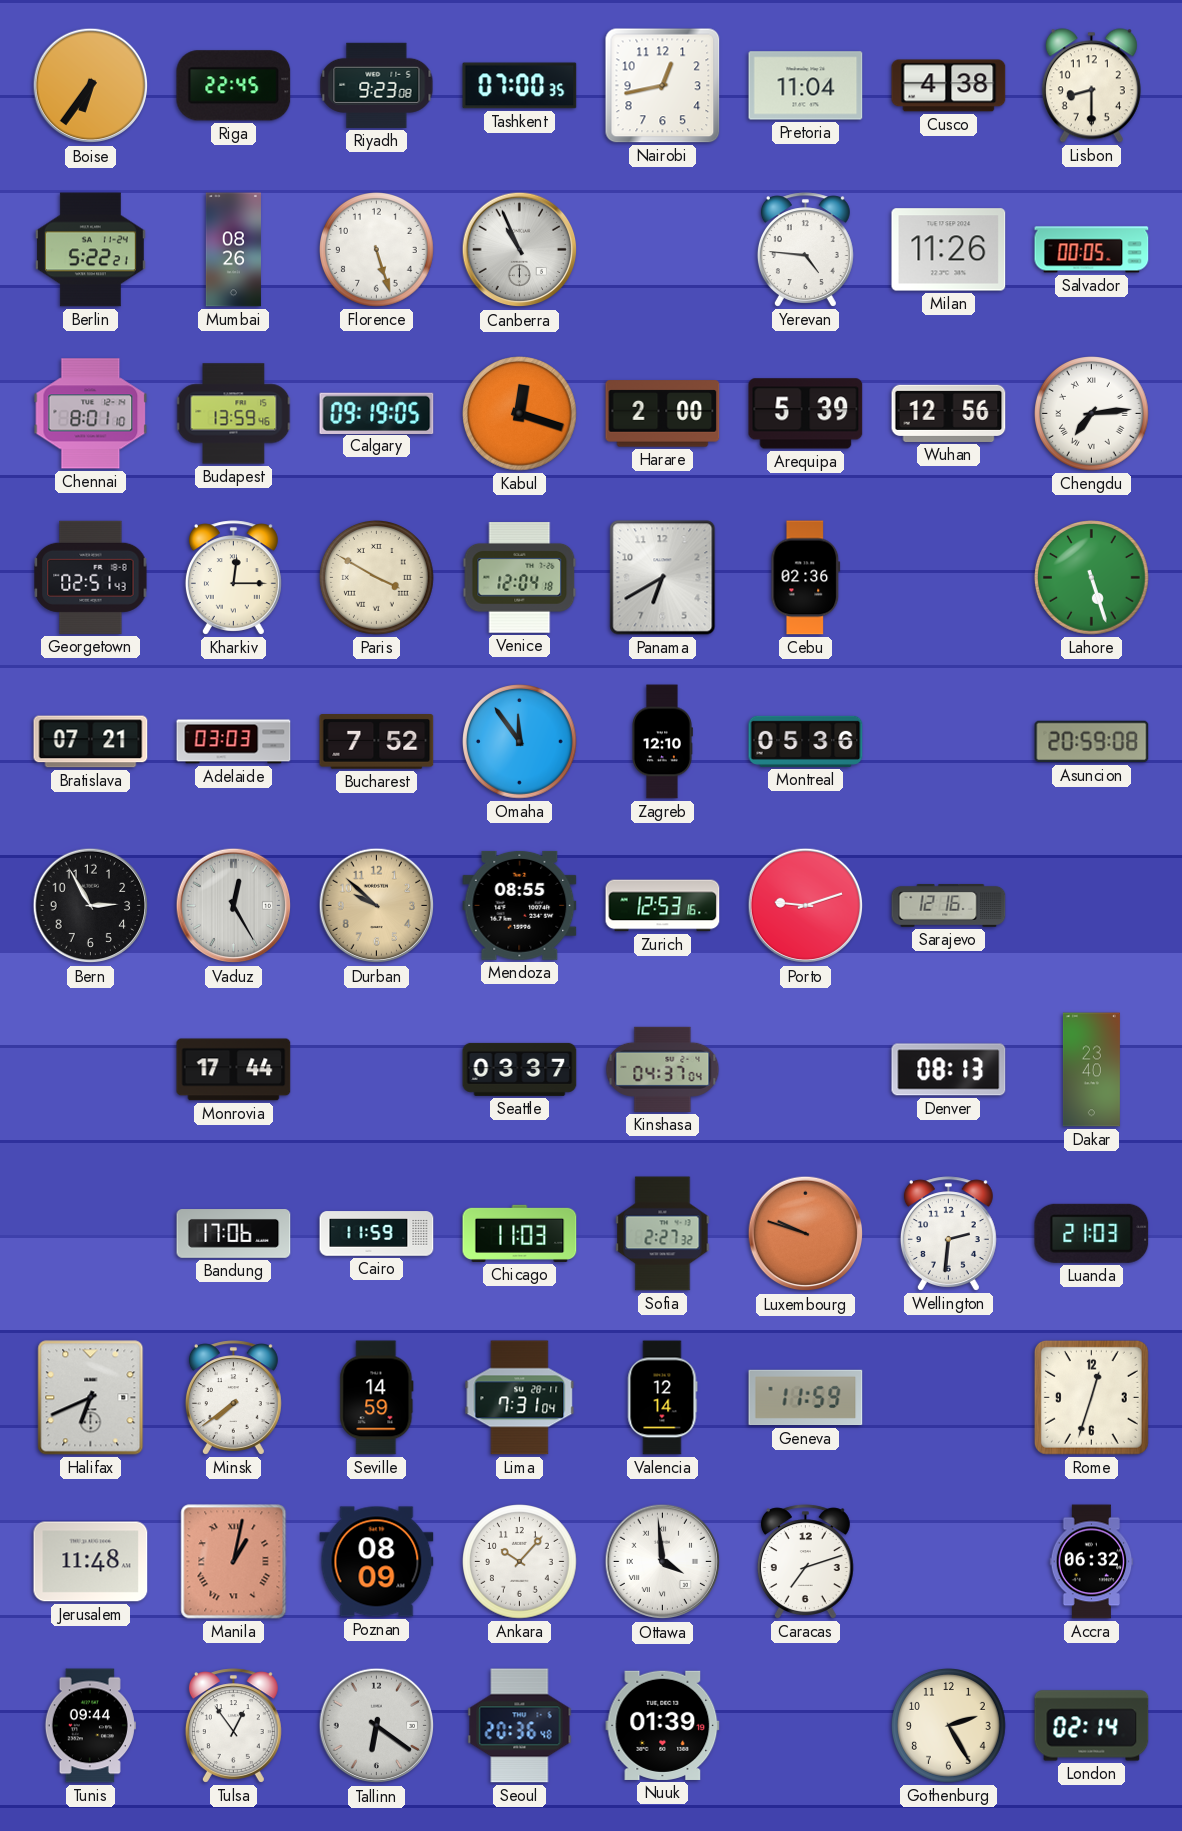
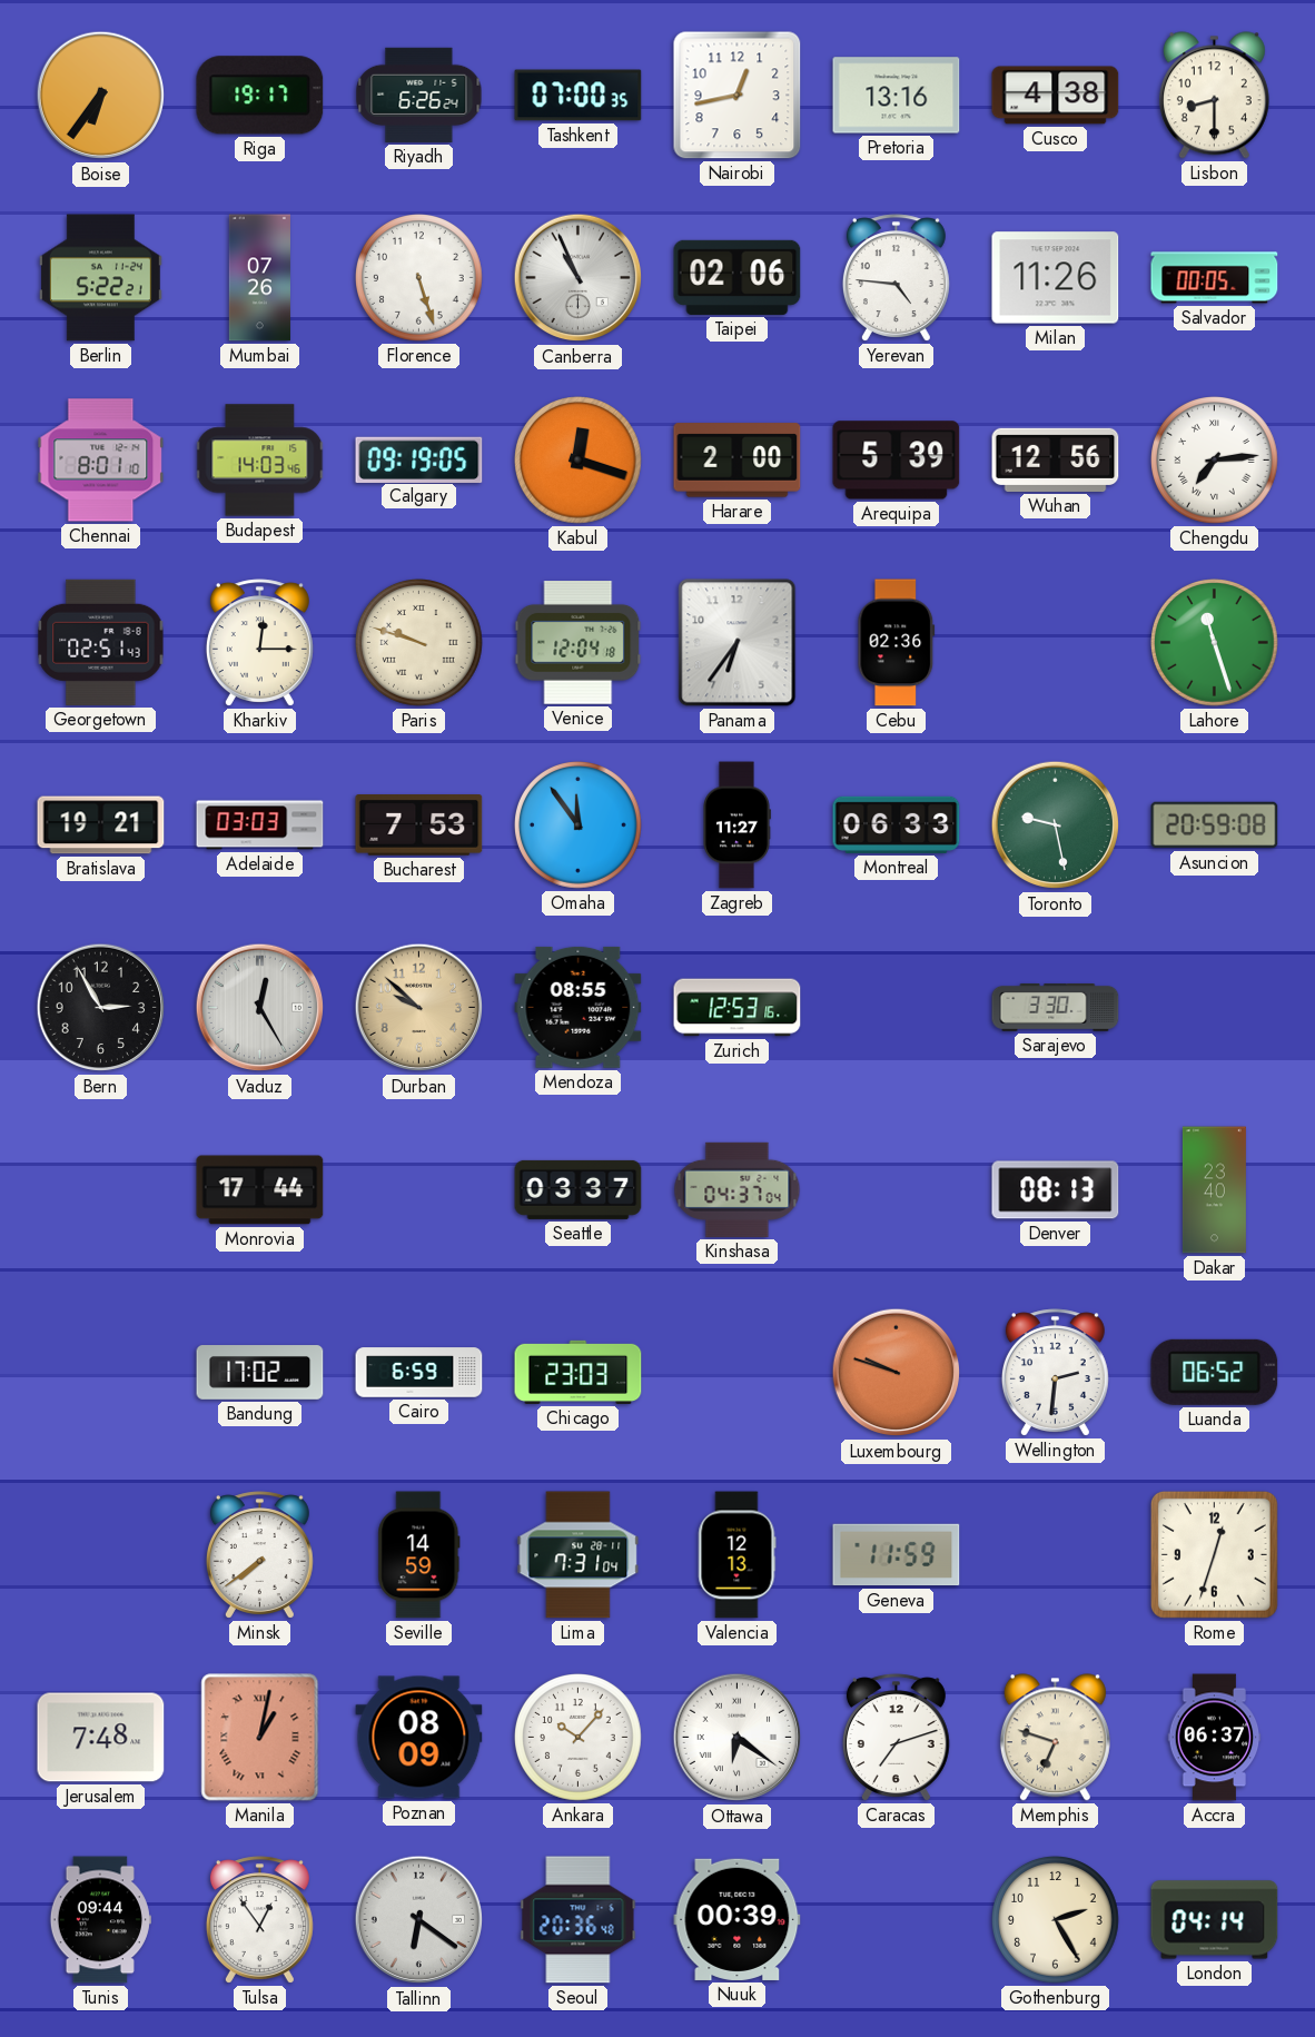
Riga: 22:45 -> 19:17 (260, 96)
Riyadh: 9:23 -> 6:26 (419, 95)
Pretoria: 11:04 -> 13:16 (897, 96)
Mumbai: 08:26 -> 07:26 (259, 278)
Taipei: none -> 02:06 (738, 277)
Budapest: 13:59 -> 14:03 (260, 461)
Paris: 3:50 -> 9:48 (419, 643)
Panama: 6:40 -> 6:36 (738, 643)
Lahore: 5:27 -> 11:27 (1215, 643)
Bratislava: 07:21 -> 19:21 (101, 825)
Bucharest: 7:52 -> 7:53 (419, 825)
Zagreb: 12:10 -> 11:27 (738, 825)
Montreal: 05:36 -> 06:33 (897, 824)
Toronto: none -> 9:28 (1056, 825)
Porto: 9:12 -> none (806, 906)
Sarajevo: 12:16 -> 3:30 (1056, 1008)
Bandung: 17:06 -> 17:02 (260, 1373)
Cairo: 11:59 -> 6:59 (419, 1373)
Chicago: 11:03 -> 23:03 (579, 1372)
Sofia: 2:27 -> none (663, 1234)
Luanda: 21:03 -> 06:52 (1215, 1372)
Halifax: 6:41 -> none (91, 1398)
Valencia: 12:14 -> 12:13 (738, 1555)
Jerusalem: 11:48 -> 7:48 (101, 1738)
Ottawa: 3:59 -> 6:21 (738, 1738)
Memphis: none -> 6:48 (1055, 1738)
Accra: 06:32 -> 06:37 (1215, 1738)
Nuuk: 01:39 -> 00:39 (738, 1919)
London: 02:14 -> 04:14 (1215, 1920)
